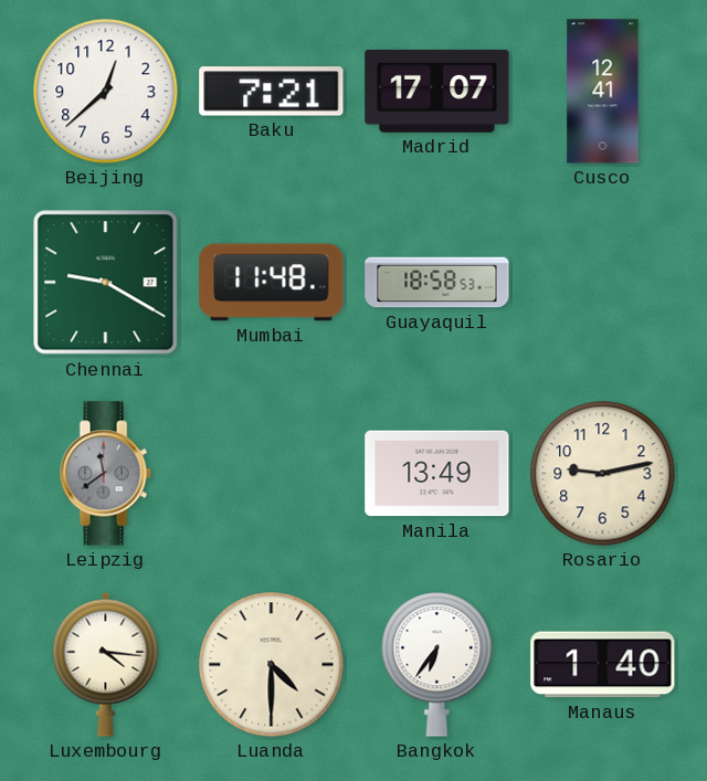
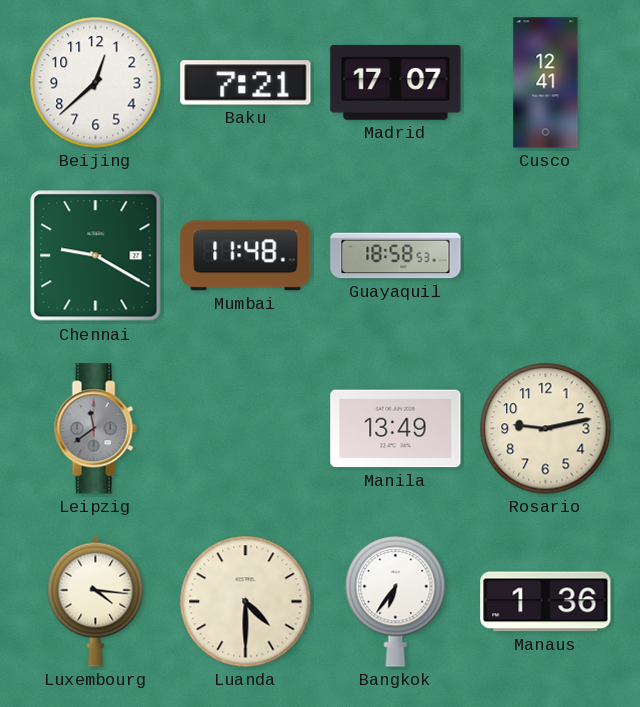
Manaus: 1:40 -> 1:36 (546, 602)
